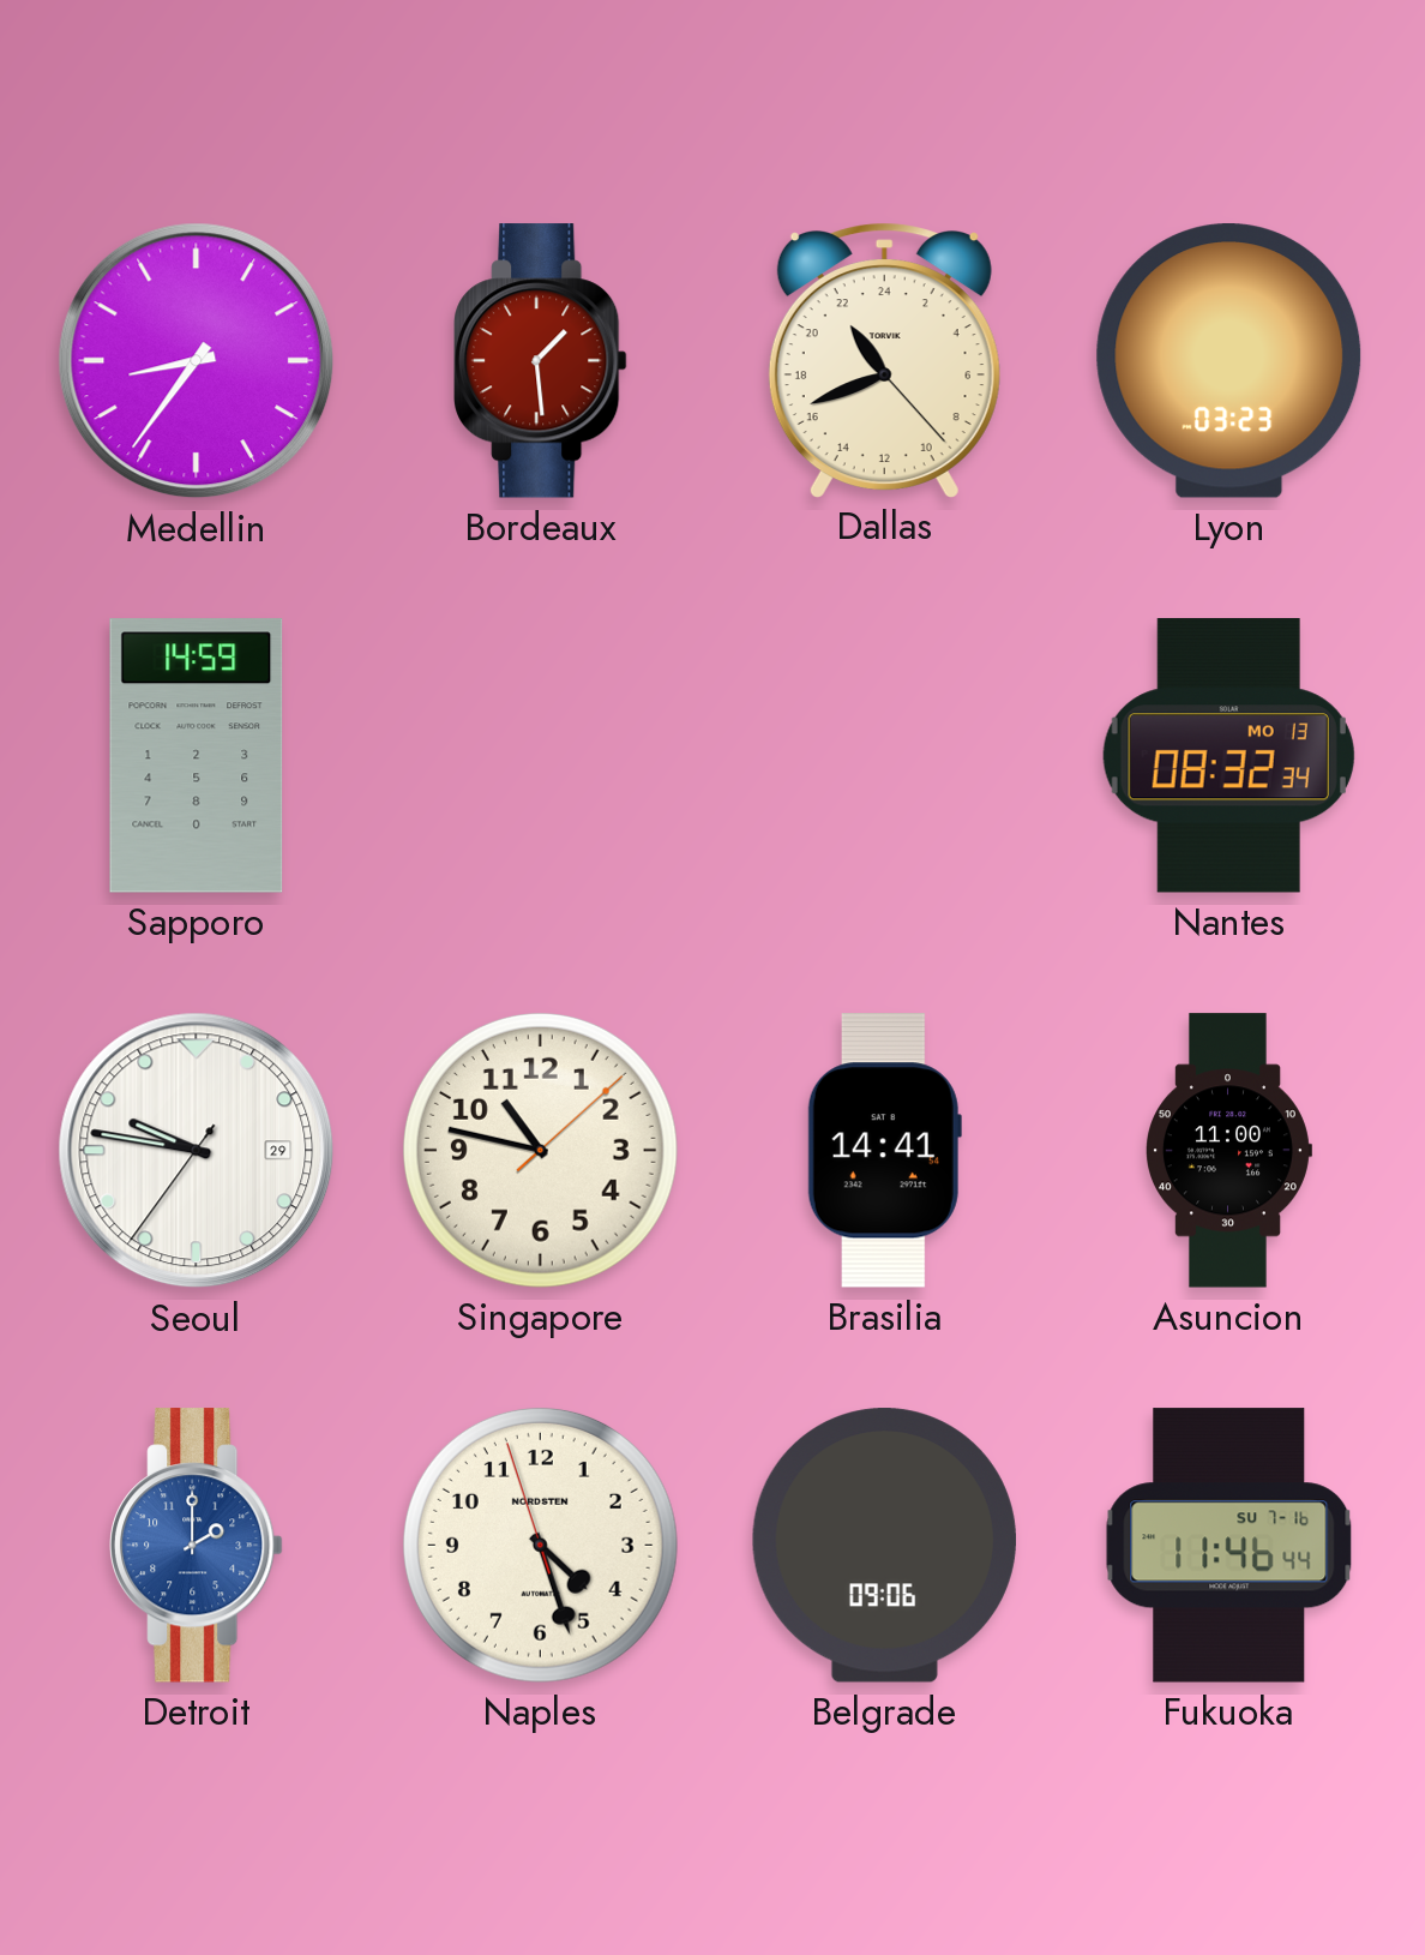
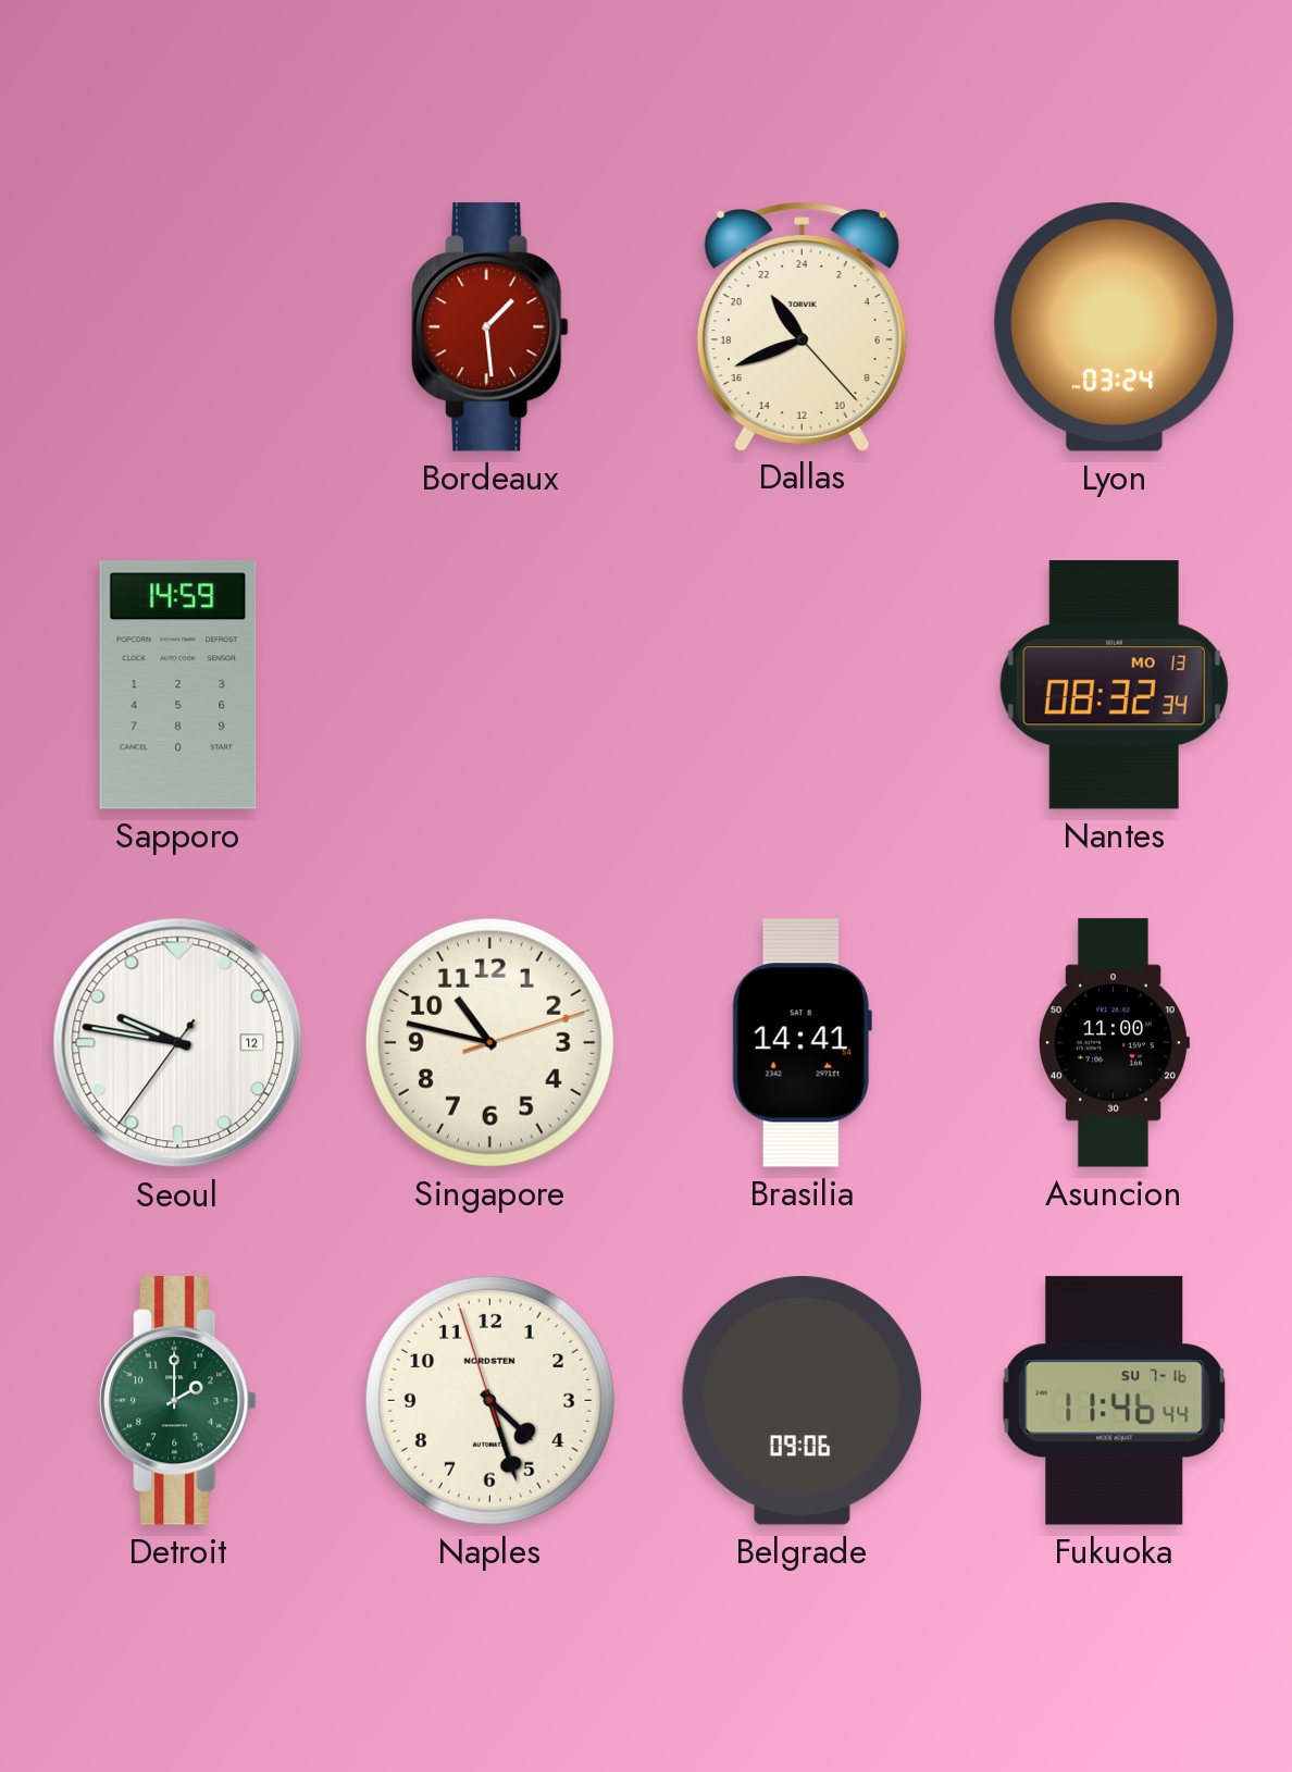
Medellin: 8:36 -> none (197, 361)
Lyon: 03:23 -> 03:24 (1115, 327)
Seoul date: 29 -> 12 (178, 1043)
Singapore: 10:47:08 -> 10:47:12 (489, 1042)
Detroit dial: blue -> green (178, 1401)
